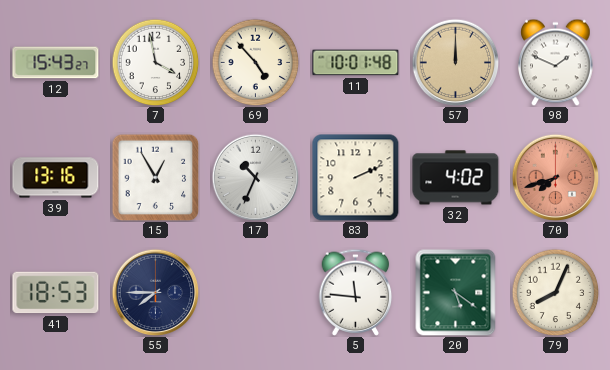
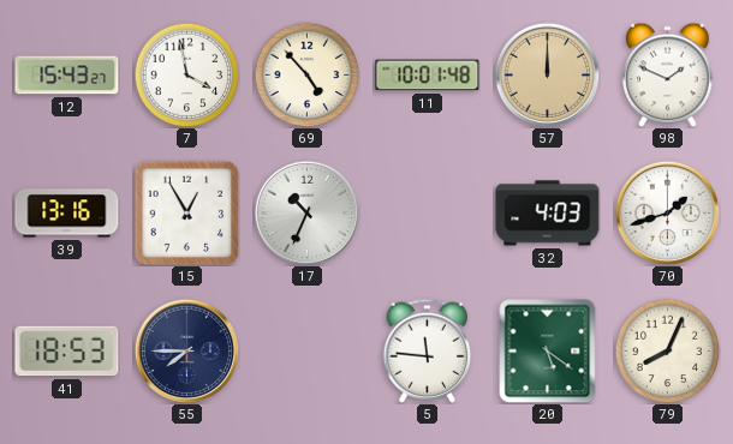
83: 2:11 -> none (356, 178)
32: 4:02 -> 4:03 (548, 214)
70: 7:42 -> 1:42 (667, 212)
70 dial: salmon -> white (667, 212)
